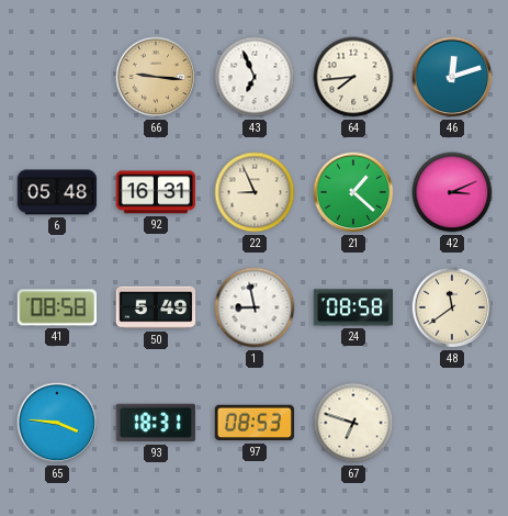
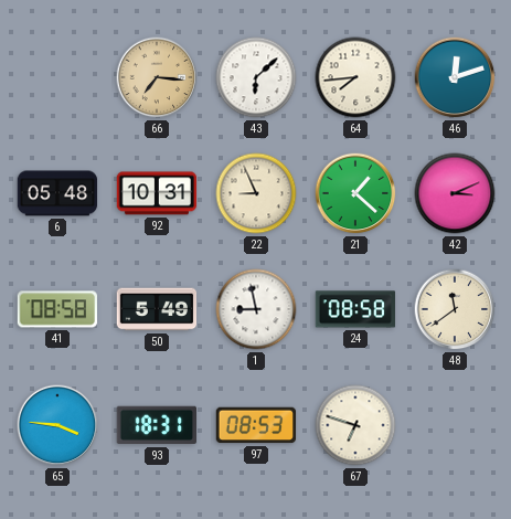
66: 9:16 -> 7:16 (157, 77)
43: 6:56 -> 6:08 (256, 77)
92: 16:31 -> 10:31 (157, 193)
